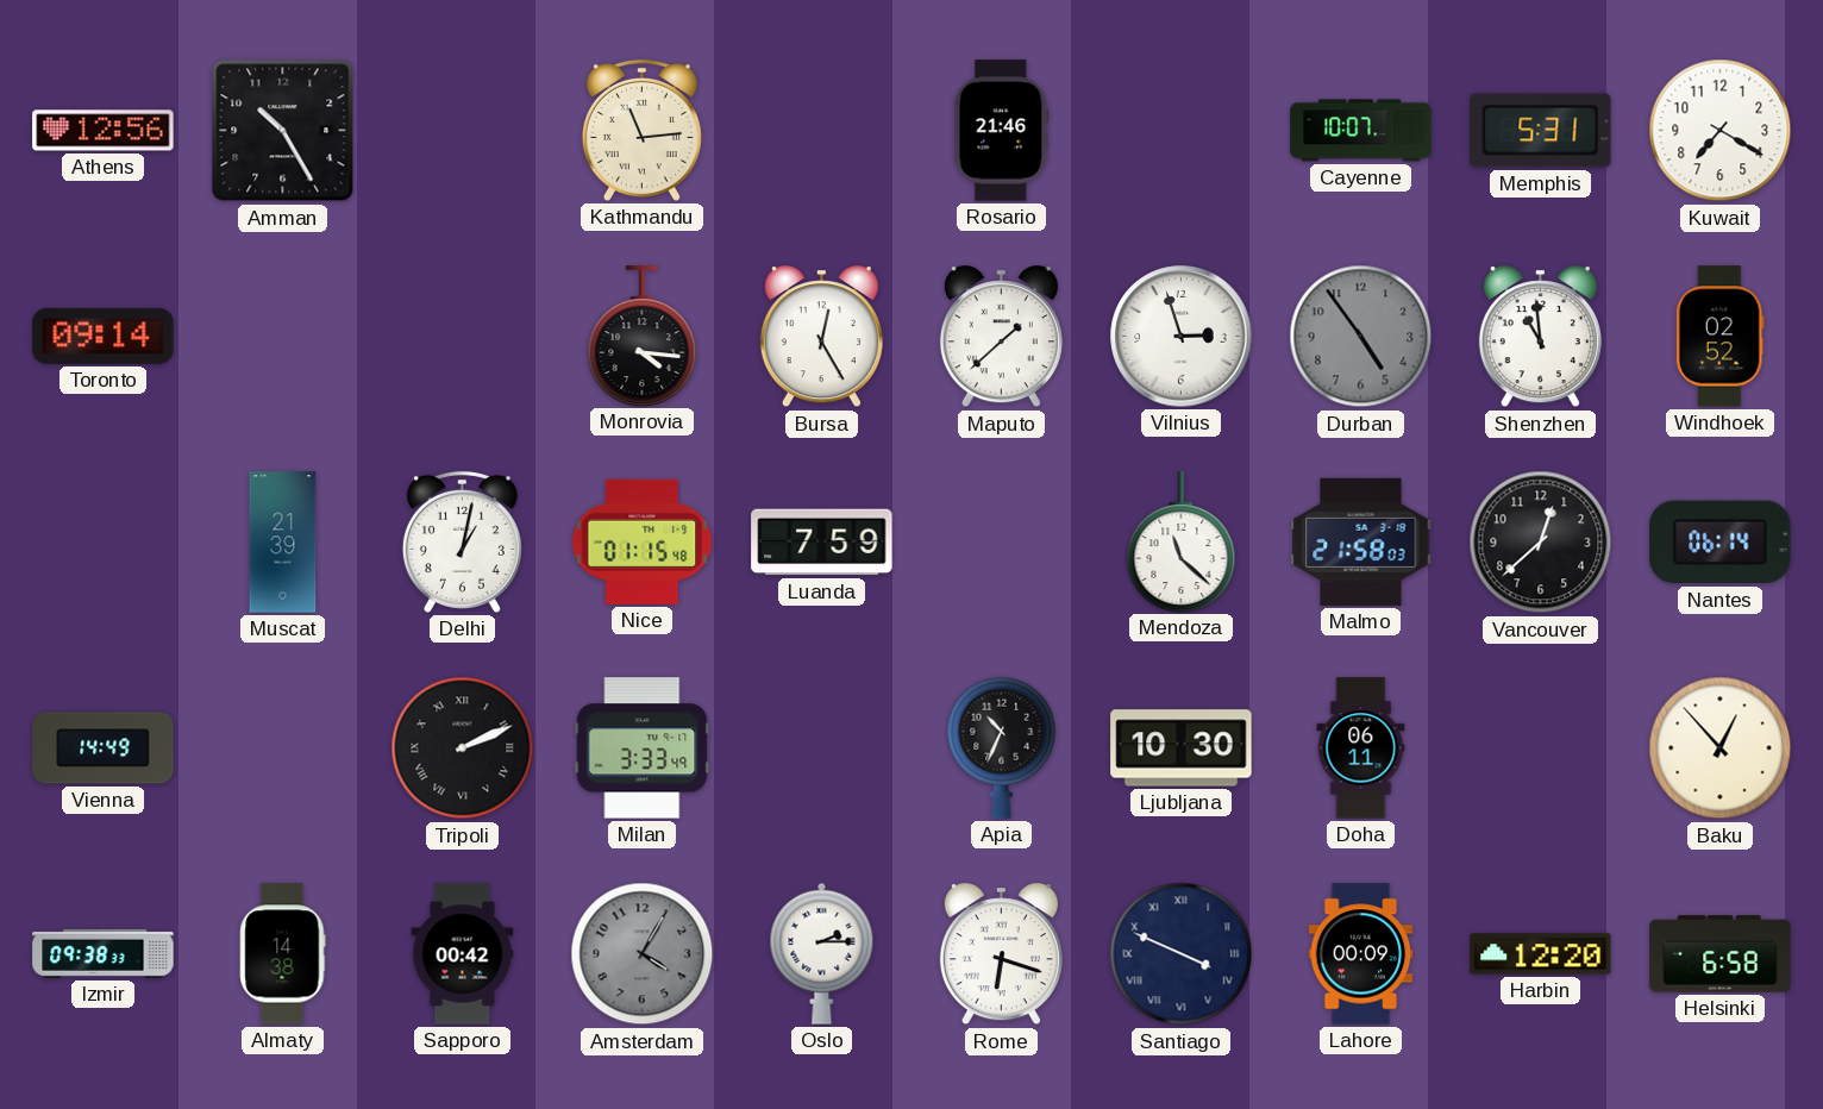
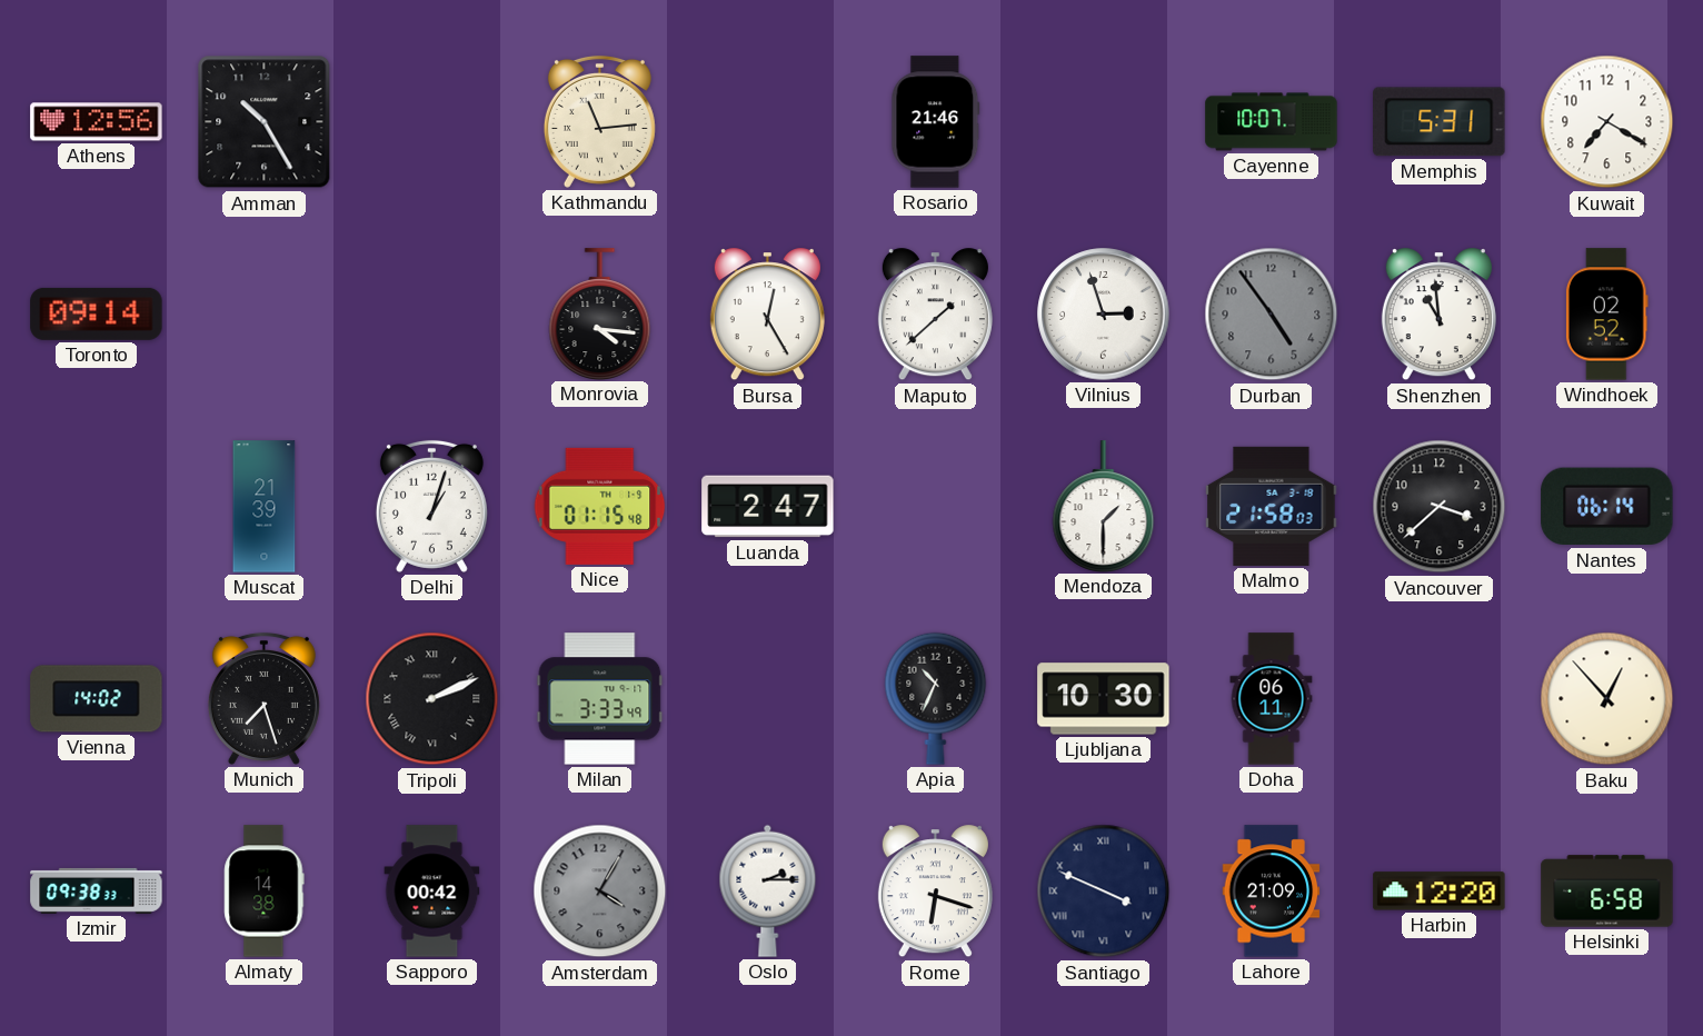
Delhi: 1:02 -> 1:03 (431, 506)
Luanda: 7:59 -> 2:47 (768, 507)
Mendoza: 11:22 -> 1:30 (1104, 506)
Vancouver: 12:38 -> 3:38 (1440, 507)
Vienna: 14:49 -> 14:02 (97, 699)
Munich: none -> 7:27 (263, 698)
Lahore: 00:09 -> 21:09 (1272, 891)
